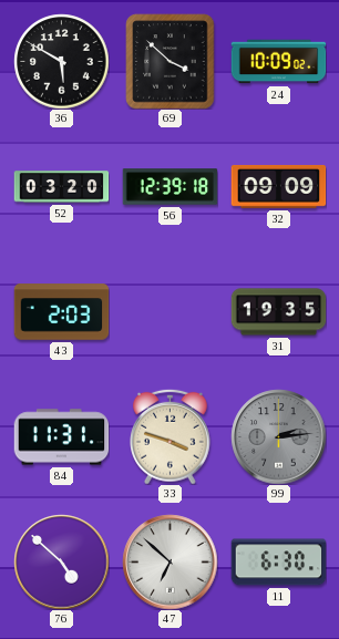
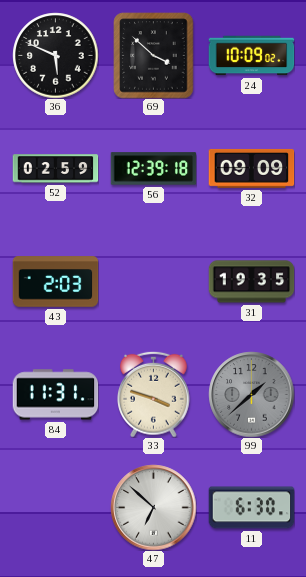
36: 5:50 -> 5:49 (55, 55)
52: 03:20 -> 02:59 (55, 169)
99: 2:14 -> 1:38 (251, 394)
76: 4:52 -> none (61, 561)
